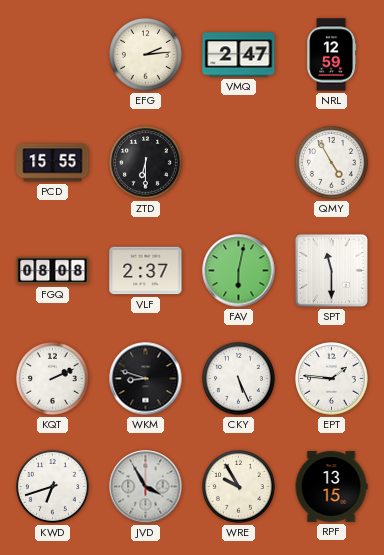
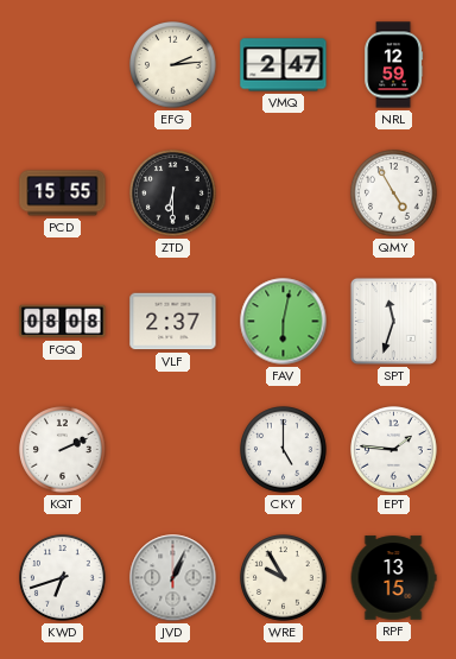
SPT: 11:30 -> 11:33 (393, 321)
WKM: 8:48 -> none (146, 379)
CKY: 5:26 -> 5:00 (284, 450)
JVD: 3:55 -> 1:04 (173, 578)
